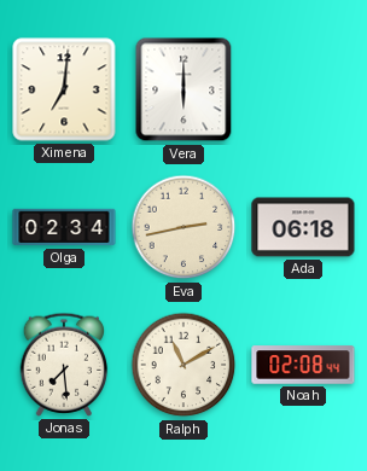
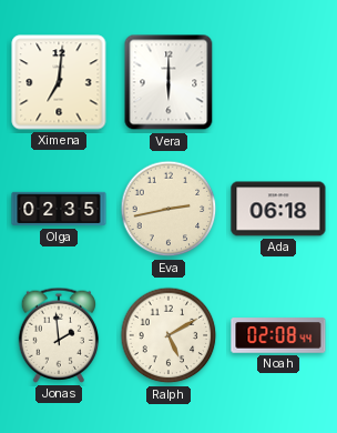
Olga: 02:34 -> 02:35 (59, 209)
Jonas: 7:29 -> 1:59 (59, 335)
Ralph: 11:10 -> 5:10 (168, 335)
